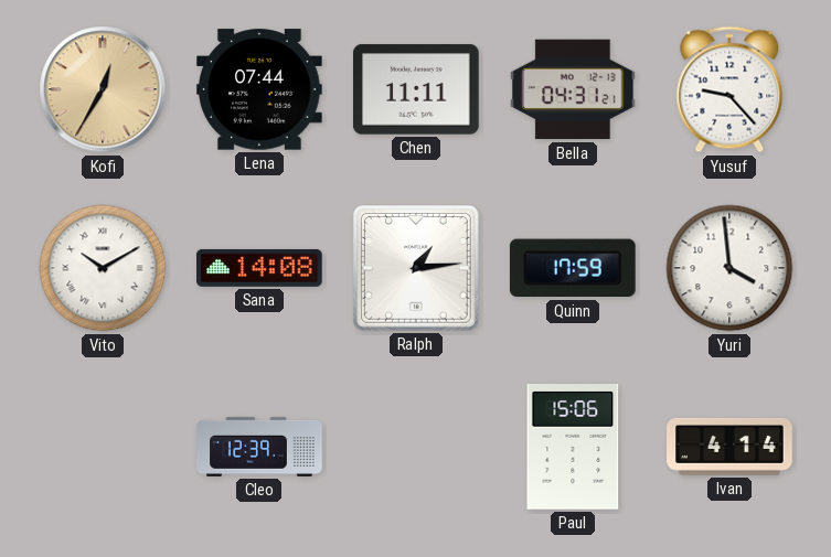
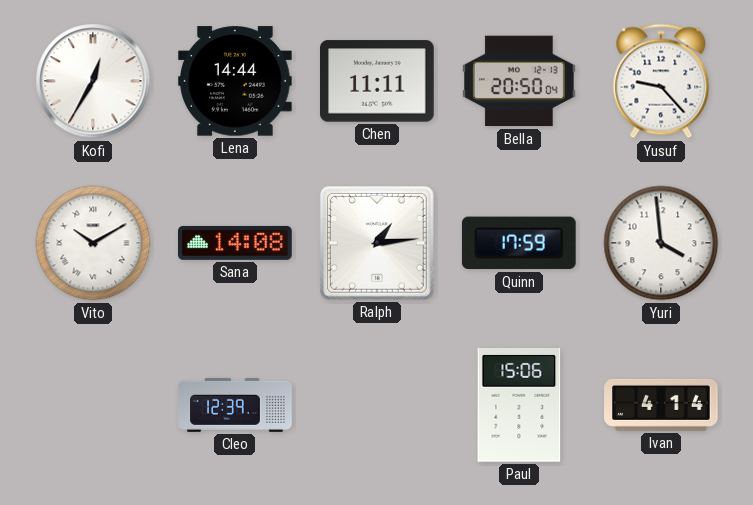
Kofi dial: champagne -> white (93, 81)
Lena: 07:44 -> 14:44 (236, 81)
Bella: 04:31 -> 20:50 (520, 81)
